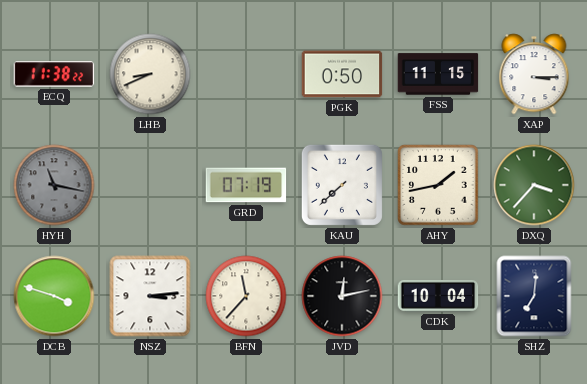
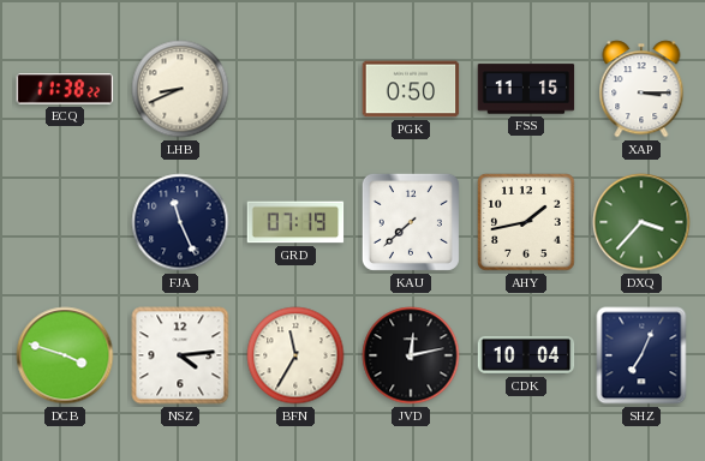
HYH: 11:17 -> none (54, 185)
FJA: none -> 11:26 (180, 222)
NSZ: 3:14 -> 4:14 (180, 355)
BFN: 11:37 -> 11:35 (295, 355)
SHZ: 7:01 -> 7:04 (641, 355)
